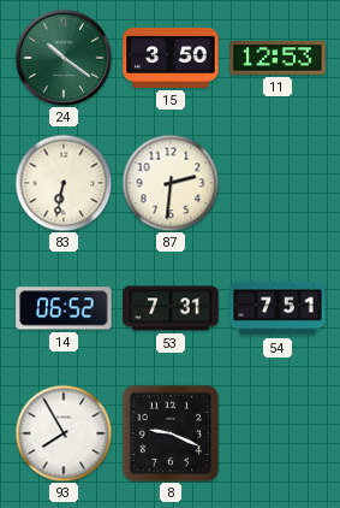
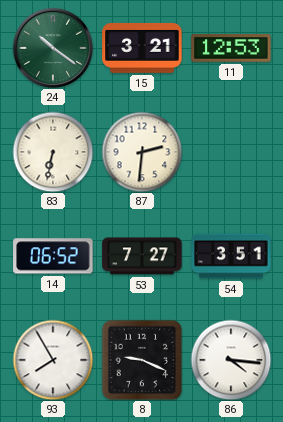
15: 3:50 -> 3:21 (142, 48)
53: 7:31 -> 7:27 (142, 256)
54: 7:51 -> 3:51 (231, 256)
86: none -> 4:16 (231, 360)
